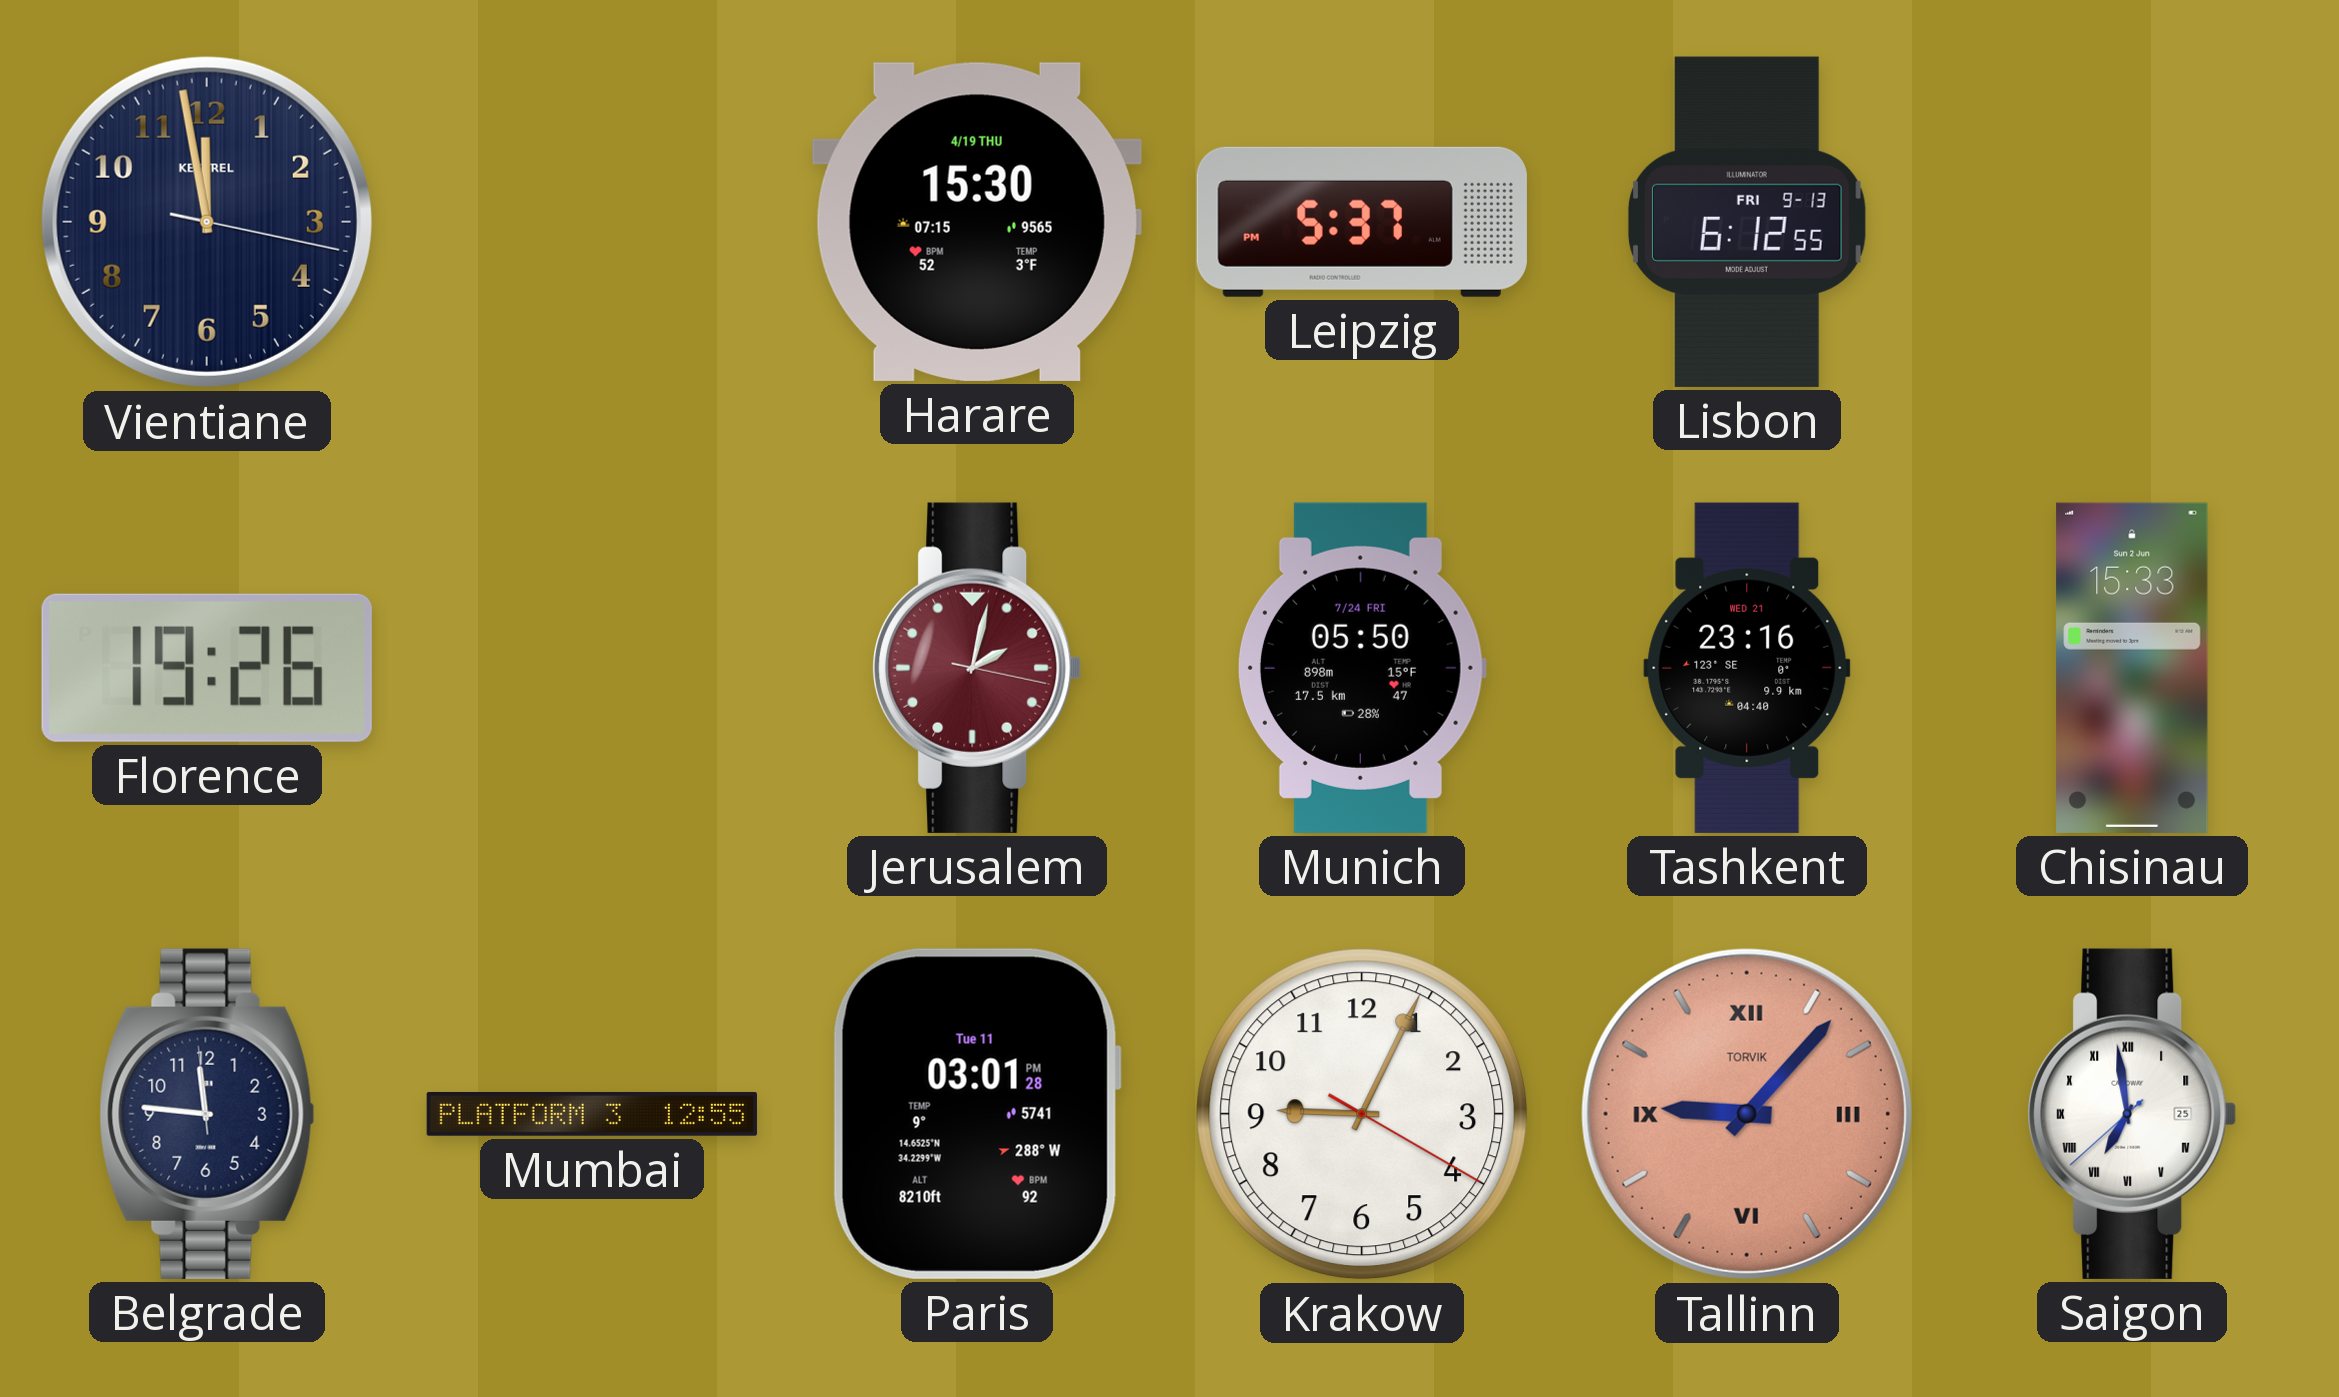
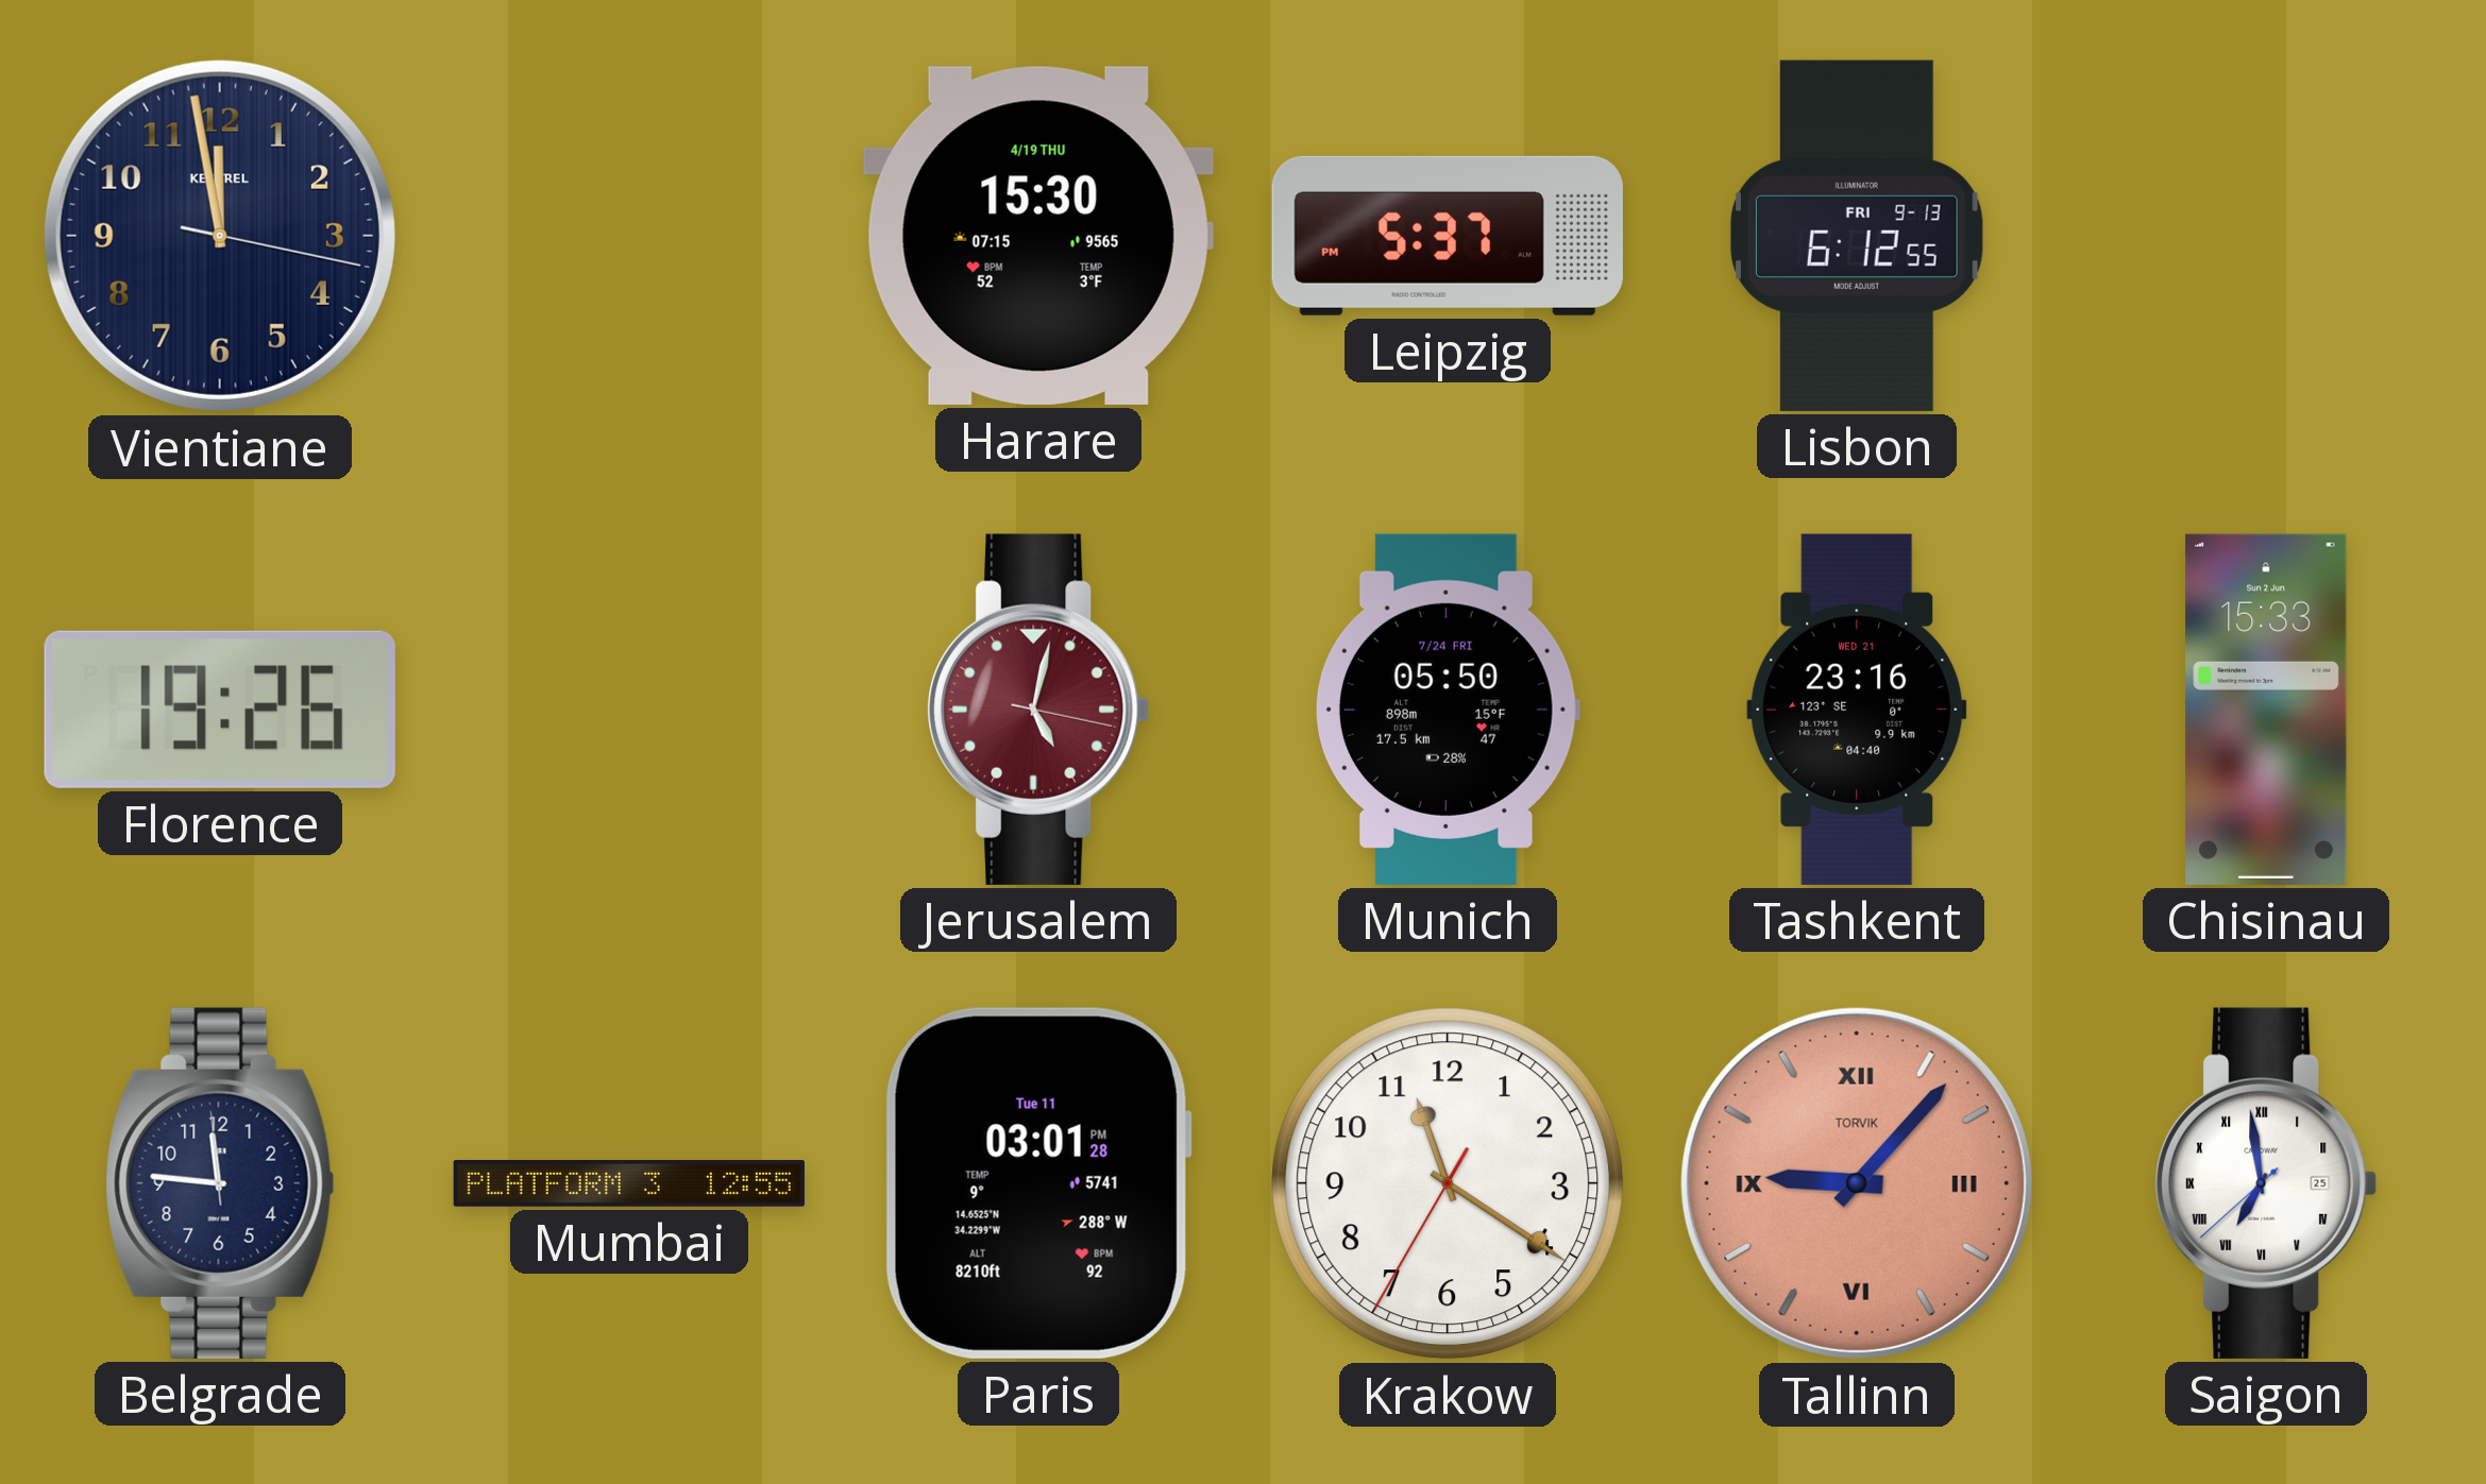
Jerusalem: 2:02 -> 5:02 (1038, 710)
Krakow: 9:04 -> 11:20 (1448, 1183)
